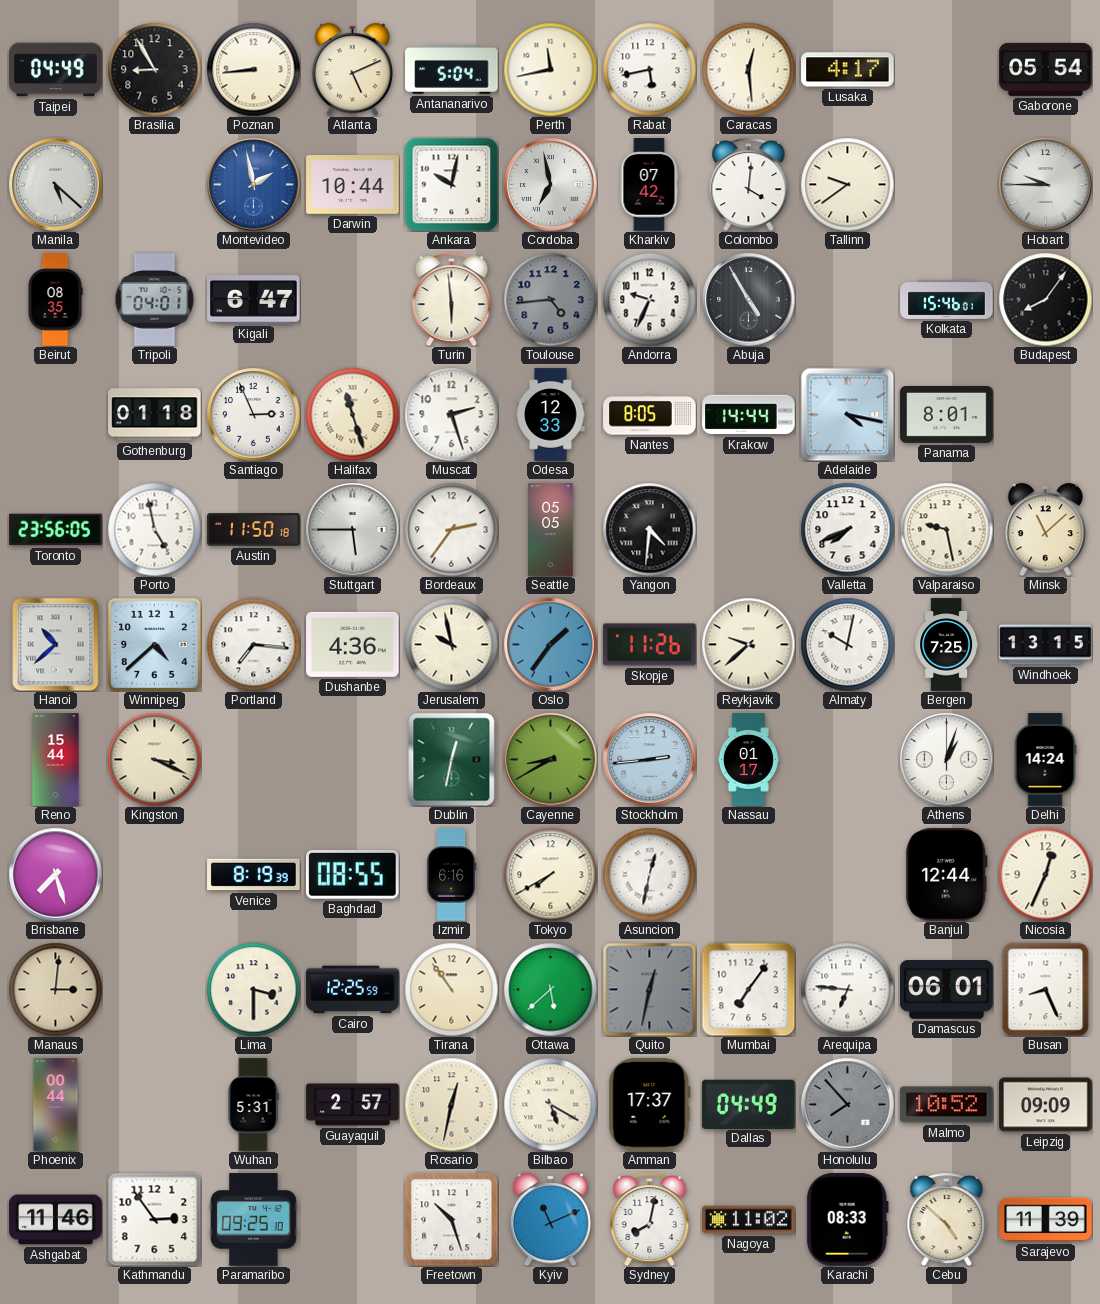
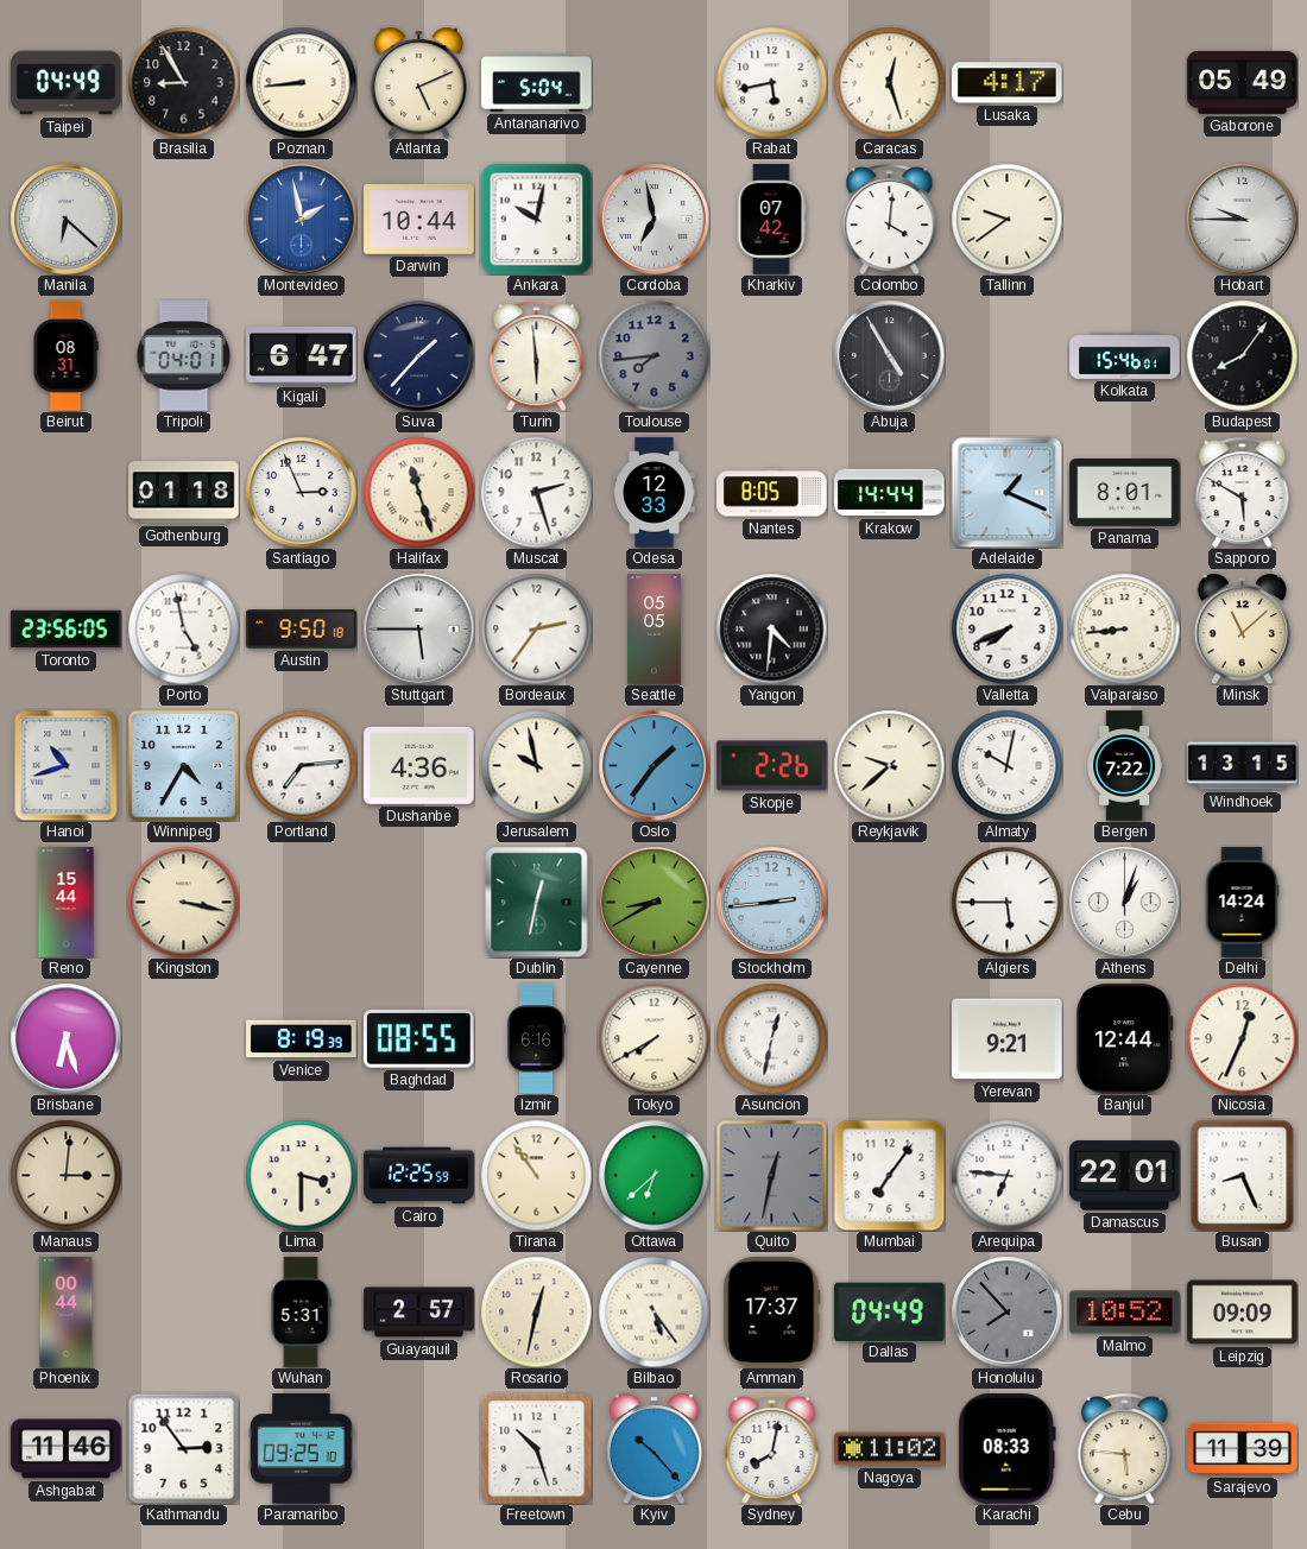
Perth: 11:43 -> none (550, 69)
Caracas: 12:29 -> 12:27 (889, 82)
Gaborone: 05:54 -> 05:49 (1243, 82)
Manila: 5:22 -> 6:22 (65, 219)
Beirut: 08:35 -> 08:31 (65, 356)
Suva: none -> 1:37 (418, 355)
Toulouse: 4:44 -> 7:44 (653, 355)
Andorra: 9:34 -> none (649, 299)
Adelaide: 4:17 -> 1:19 (1006, 492)
Sapporo: none -> 5:50 (1243, 492)
Austin: 11:50 -> 9:50 (302, 630)
Valparaiso: 9:28 -> 8:44 (1124, 628)
Hanoi: 10:38 -> 10:42 (67, 765)
Winnipeg: 4:38 -> 4:35 (183, 765)
Portland: 7:16 -> 7:14 (301, 765)
Skopje: 11:26 -> 2:26 (772, 766)
Bergen: 7:25 -> 7:22 (1125, 766)
Kingston: 3:19 -> 3:17 (183, 902)
Nassau: 01:17 -> none (748, 760)
Algiers: none -> 5:45 (1006, 902)
Brisbane: 7:27 -> 6:27 (65, 1038)
Yerevan: none -> 9:21 (1008, 1039)
Ottawa: 5:38 -> 6:38 (653, 1175)
Damascus: 06:01 -> 22:01 (1125, 1176)
Bilbao: 5:20 -> 5:24 (653, 1311)
Kyiv: 11:11 -> 10:23 (653, 1448)
Cebu: 4:52 -> 5:46 (1125, 1448)
